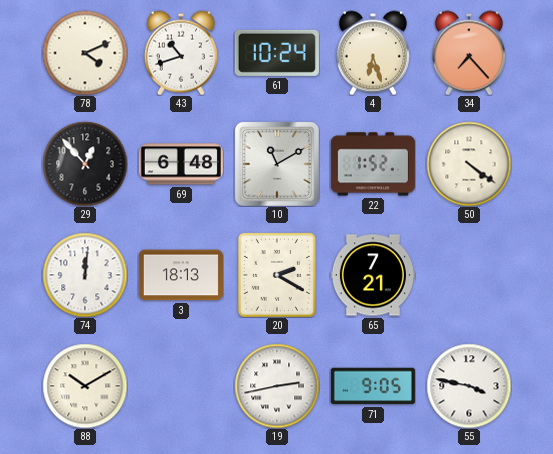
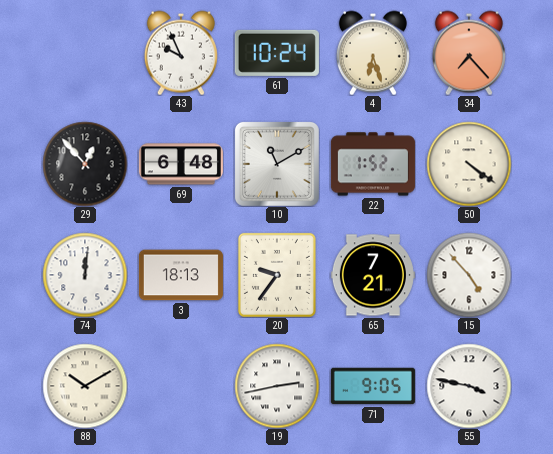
78: 4:11 -> none (85, 53)
43: 10:42 -> 9:56 (181, 53)
20: 2:20 -> 9:36 (277, 275)
15: none -> 4:53 (469, 275)
